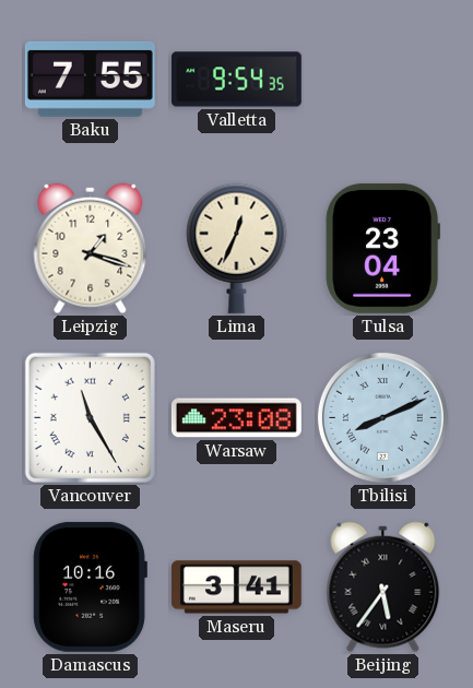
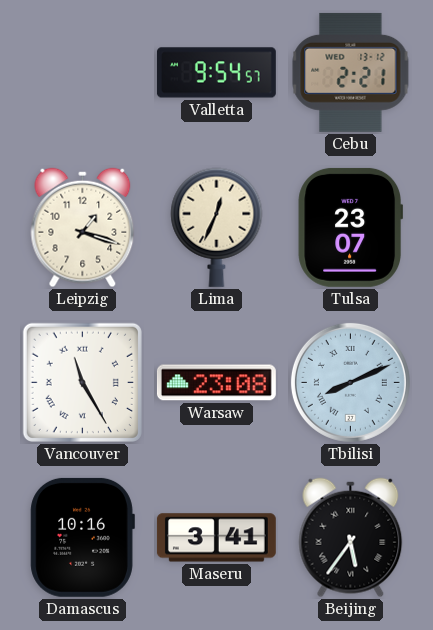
Baku: 7:55 -> none (90, 79)
Valletta: 9:54:35 -> 9:54:57 (216, 73)
Cebu: none -> 2:21 (351, 72)
Tulsa: 23:04 -> 23:07 (350, 227)
